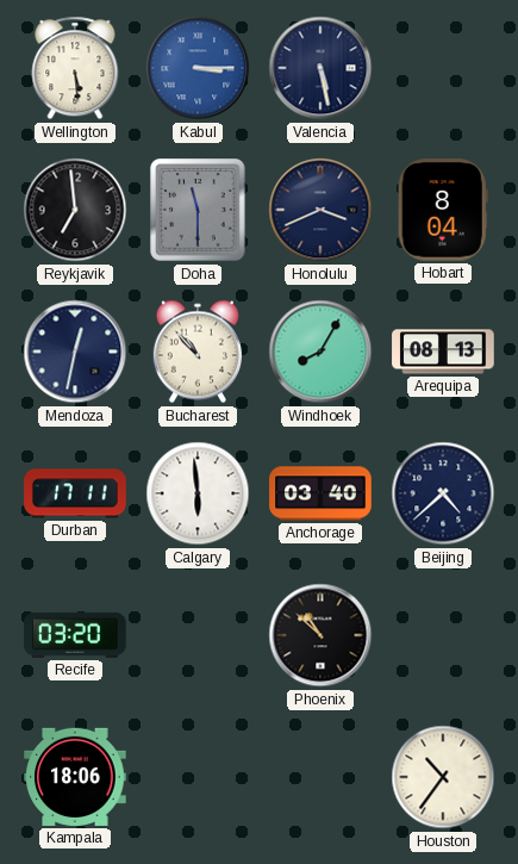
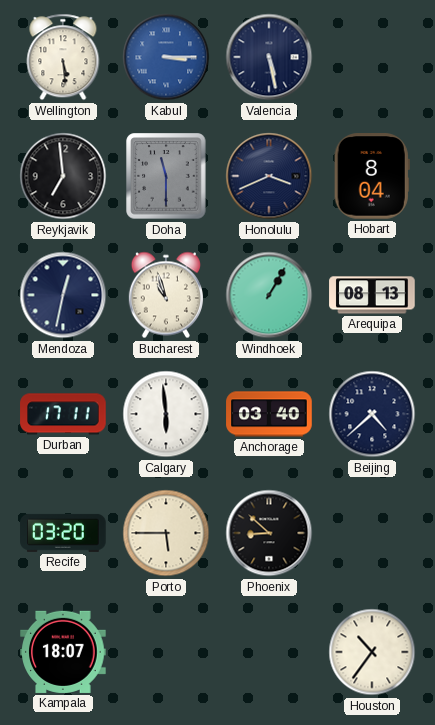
Bucharest: 10:53 -> 10:57 (166, 295)
Windhoek: 8:05 -> 1:05 (269, 295)
Porto: none -> 5:45 (166, 533)
Phoenix: 10:52 -> 8:52 (269, 533)
Kampala: 18:06 -> 18:07 (63, 652)
